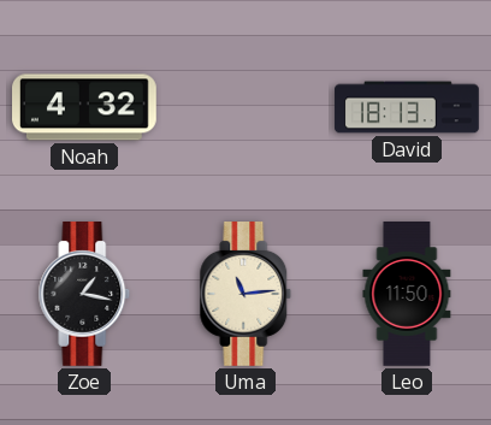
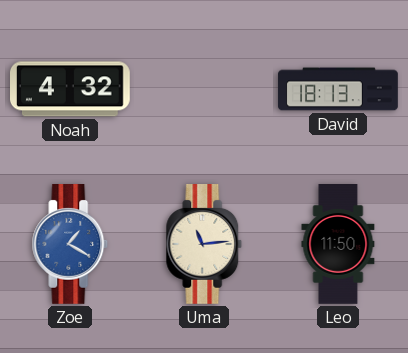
Zoe: 1:17 -> 1:20 (70, 245)
Zoe dial: black -> blue (70, 245)
